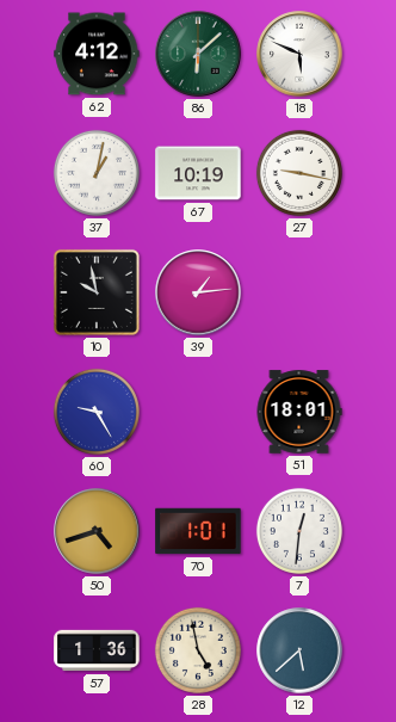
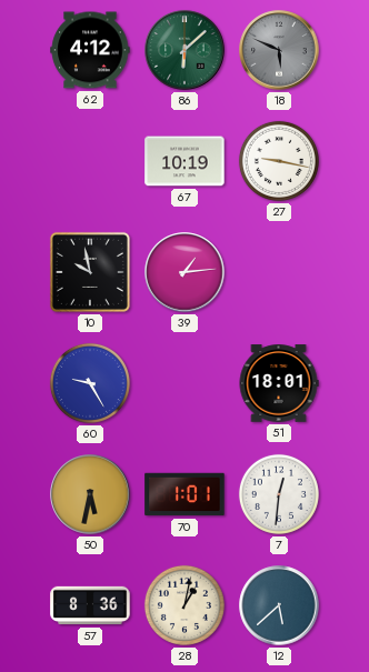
18 dial: white -> grey (279, 50)
37: 1:02 -> none (97, 173)
50: 4:42 -> 5:32 (90, 494)
57: 1:36 -> 8:36 (90, 605)
28: 4:58 -> 1:02 (184, 605)
